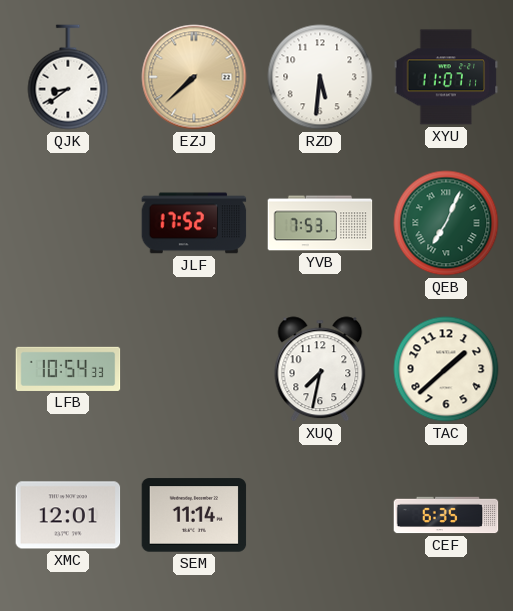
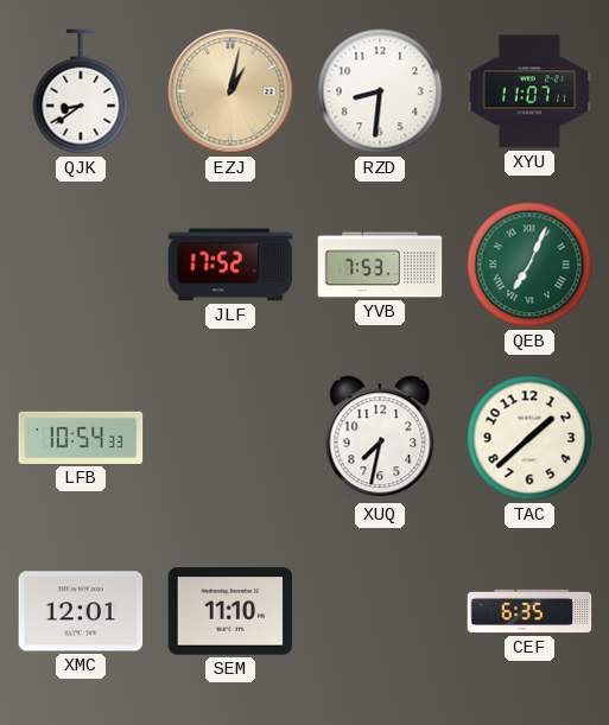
EZJ: 7:38 -> 1:02 (230, 91)
RZD: 5:31 -> 8:31 (380, 91)
SEM: 11:14 -> 11:10 (230, 611)
